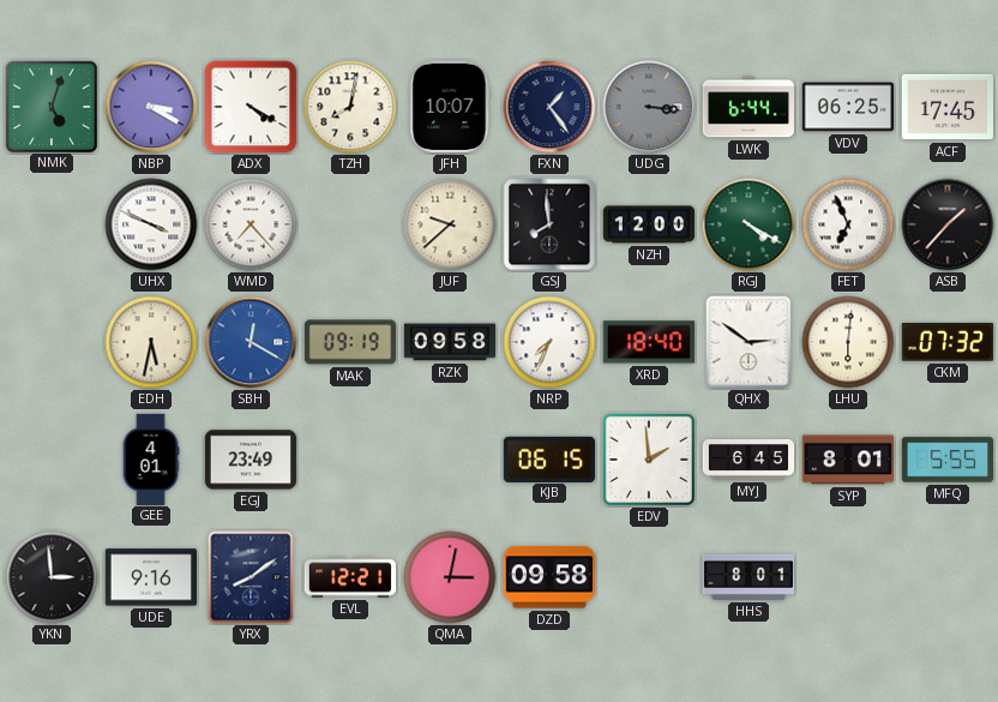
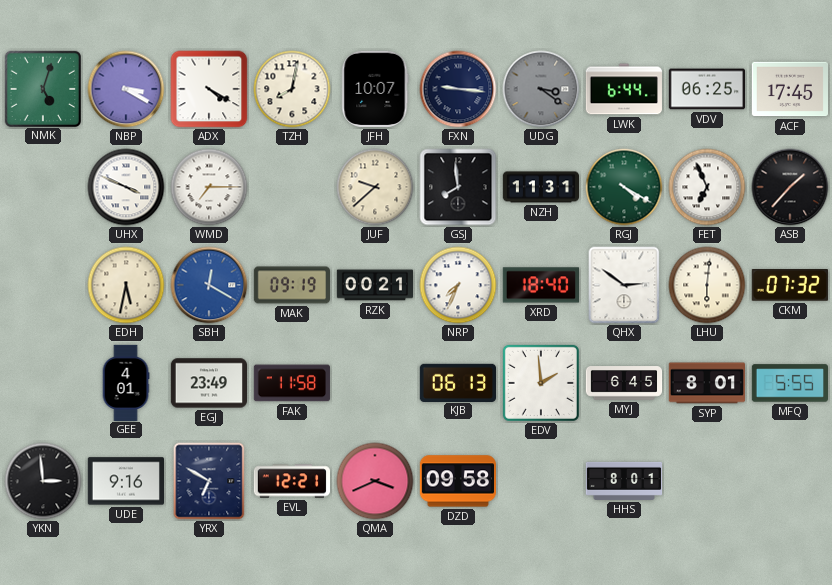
FXN: 1:24 -> 9:16 (458, 89)
UDG: 3:16 -> 3:21 (541, 89)
WMD: 7:23 -> 7:15 (209, 187)
NZH: 12:00 -> 11:31 (540, 187)
RZK: 09:58 -> 00:21 (374, 285)
FAK: none -> 11:58 (292, 383)
KJB: 06:15 -> 06:13 (457, 382)
YRX: 8:09 -> 6:50 (209, 481)
QMA: 3:02 -> 3:41 (375, 481)
